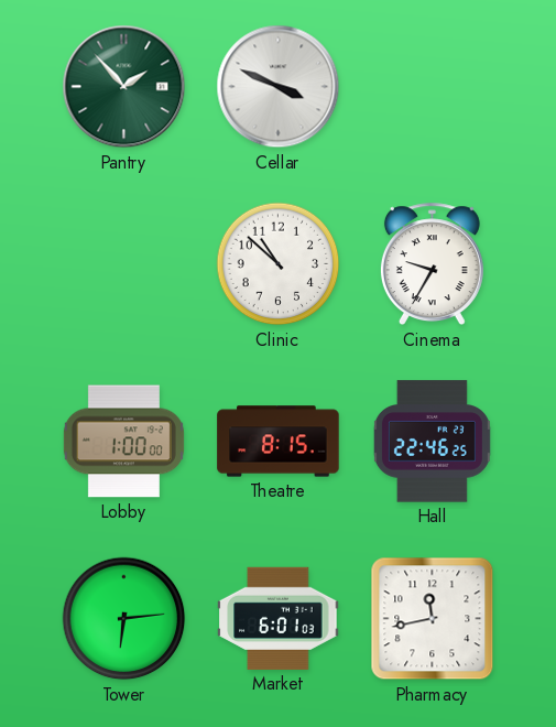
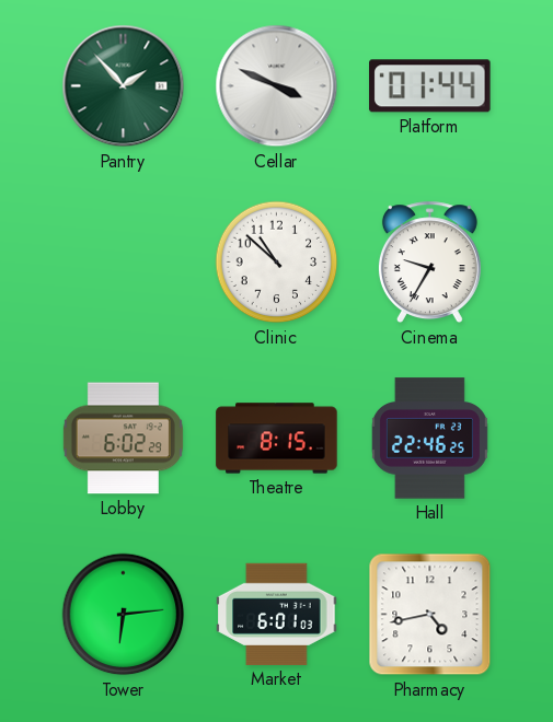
Platform: none -> 01:44 (430, 86)
Lobby: 1:00 -> 6:02 (123, 439)
Pharmacy: 11:43 -> 4:43 (430, 615)
